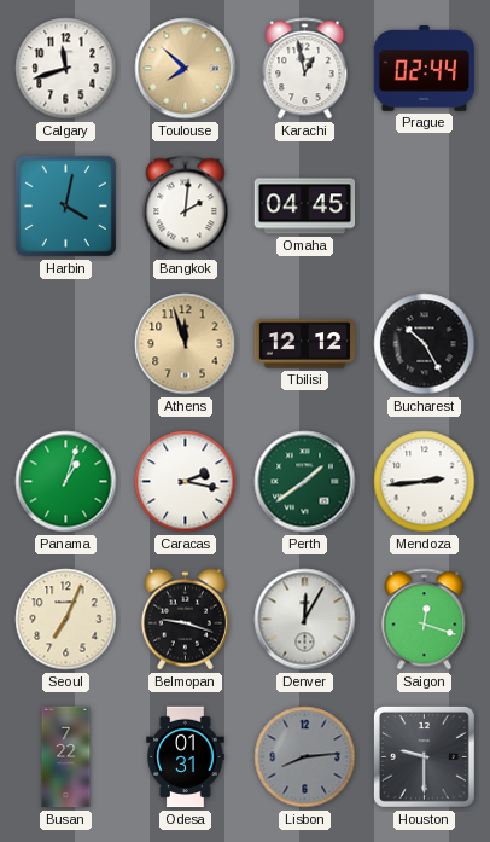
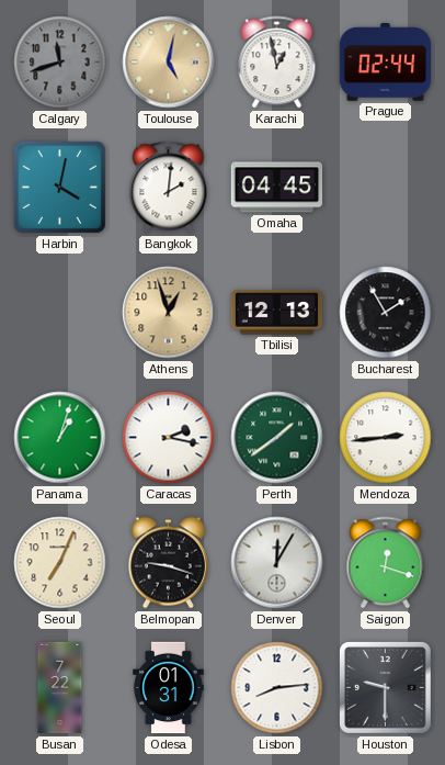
Calgary dial: white -> grey (60, 63)
Toulouse: 7:52 -> 5:02 (169, 63)
Athens: 11:57 -> 12:57 (169, 313)
Tbilisi: 12:12 -> 12:13 (277, 313)
Bucharest: 10:25 -> 1:55 (386, 313)
Lisbon dial: grey -> white (277, 688)
